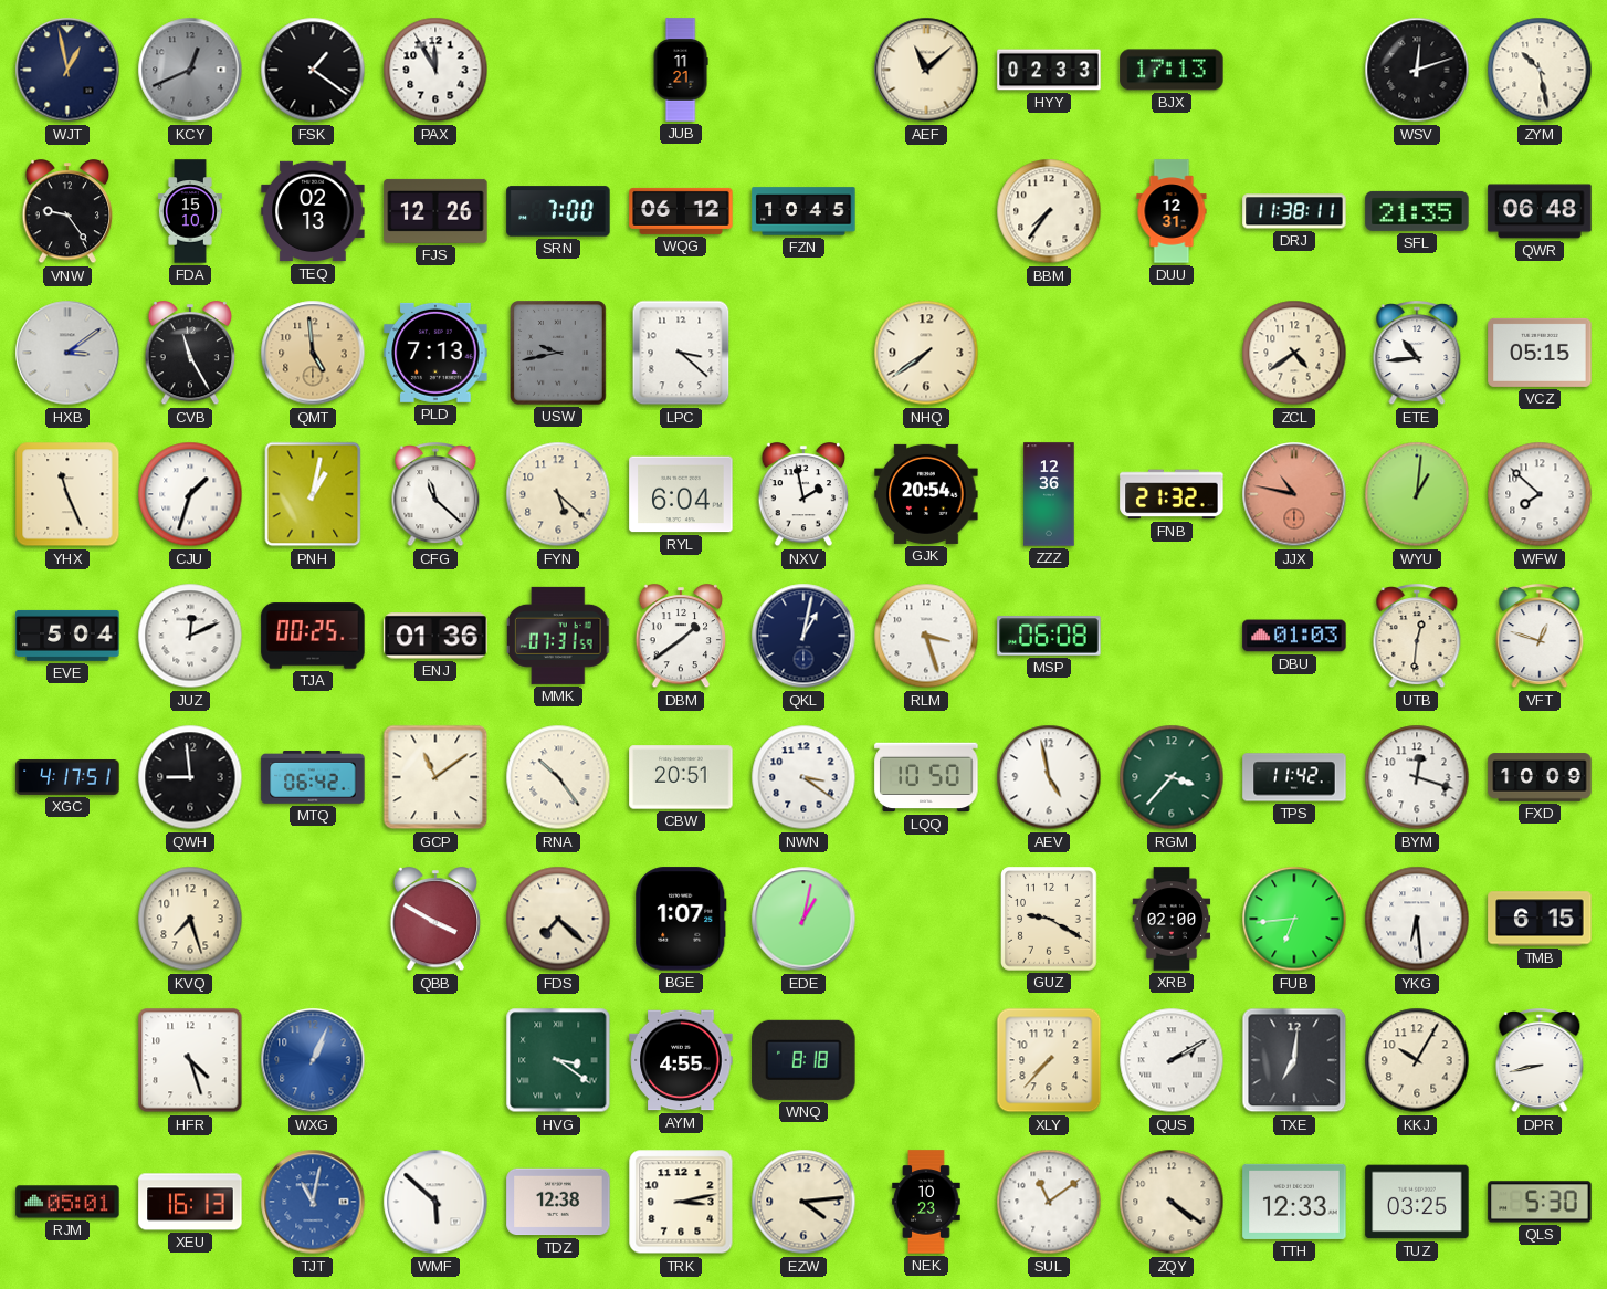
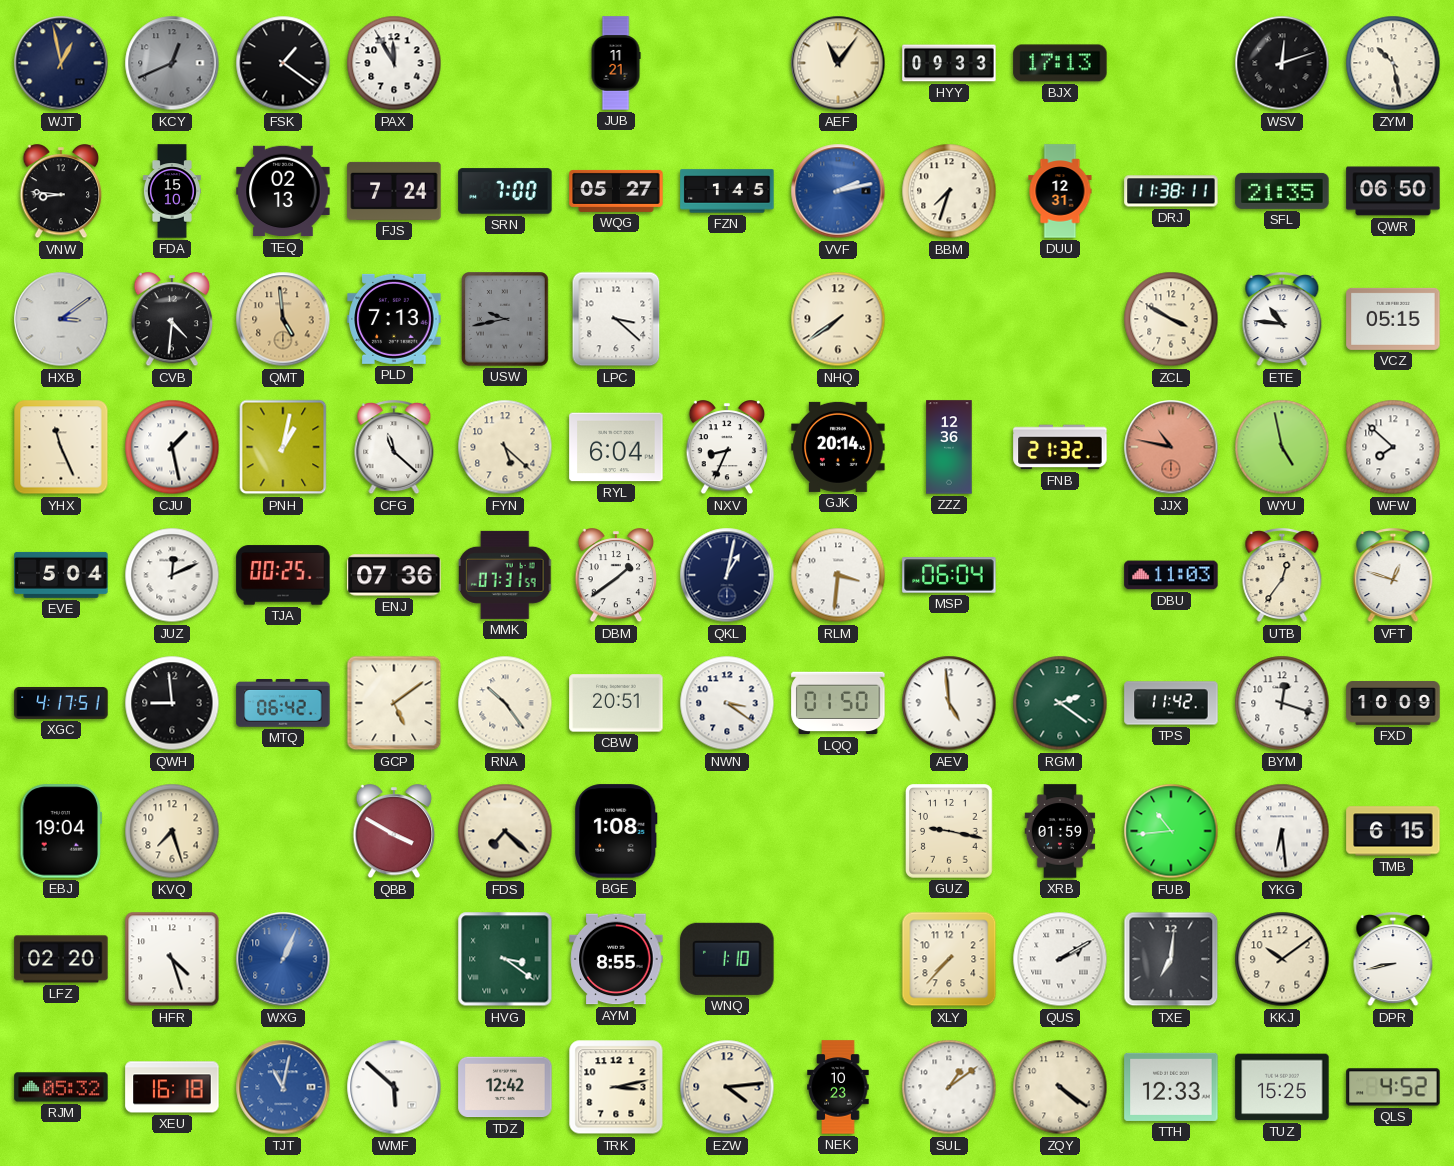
AEF: 11:08 -> 11:06 (838, 63)
HYY: 02:33 -> 09:33 (949, 63)
VNW: 9:24 -> 8:46 (61, 192)
FJS: 12:26 -> 7:24 (394, 191)
WQG: 06:12 -> 05:27 (616, 191)
FZN: 10:45 -> 1:45 (727, 191)
VVF: none -> 2:13 (838, 191)
BBM: 7:36 -> 7:33 (949, 191)
QWR: 06:48 -> 06:50 (1393, 191)
CVB: 11:25 -> 4:31 (172, 320)
ZCL: 4:39 -> 3:50 (1171, 319)
ETE: 10:44 -> 10:46 (1282, 320)
CJU: 1:33 -> 1:28 (172, 447)
NXV: 1:58 -> 8:34 (727, 448)
GJK: 20:54 -> 20:14 (838, 447)
WYU: 1:01 -> 4:58 (1282, 447)
ENJ: 01:36 -> 07:36 (394, 575)
RLM: 3:27 -> 3:31 (838, 575)
MSP: 06:08 -> 06:04 (949, 575)
DBU: 01:03 -> 11:03 (1171, 575)
UTB: 12:31 -> 12:36 (1282, 576)
GCP: 11:09 -> 5:09 (394, 703)
LQQ: 10:50 -> 01:50 (838, 703)
AEV: 4:58 -> 4:59 (949, 703)
RGM: 3:37 -> 2:21 (1060, 703)
EBJ: none -> 19:04 (60, 831)
BGE: 1:07 -> 1:08 (616, 831)
EDE: 1:02 -> none (803, 919)
GUZ: 9:20 -> 9:17 (949, 831)
XRB: 02:00 -> 01:59 (1060, 831)
FUB: 6:44 -> 10:44 (1171, 831)
LFZ: none -> 02:20 (61, 959)
AYM: 4:55 -> 8:55 (616, 959)
WNQ: 8:18 -> 1:10 (727, 959)
KKJ: 10:05 -> 10:09 (1282, 959)
RJM: 05:01 -> 05:32 (61, 1087)
XEU: 16:13 -> 16:18 (172, 1087)
TDZ: 12:38 -> 12:42 (505, 1087)
SUL: 11:09 -> 1:09 (949, 1087)
TUZ: 03:25 -> 15:25 (1282, 1087)
QLS: 5:30 -> 4:52 (1393, 1087)
